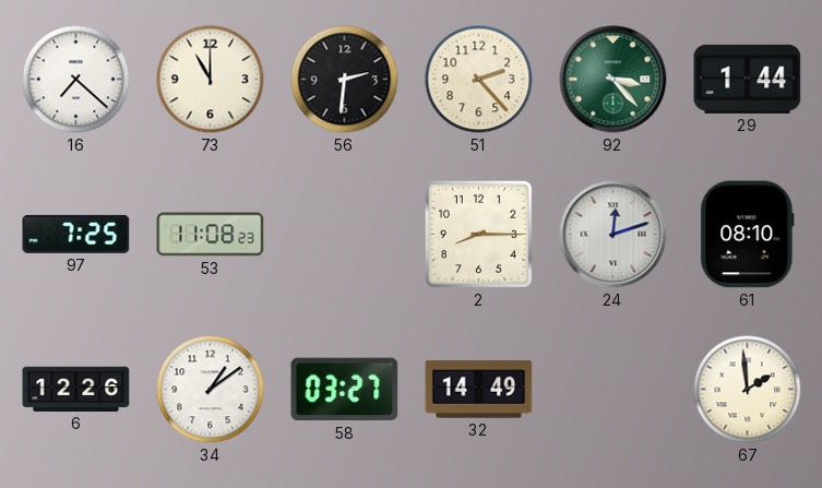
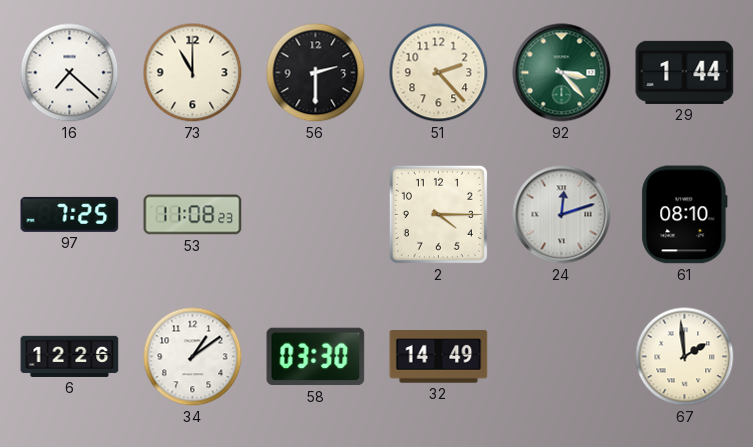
56: 2:31 -> 2:30 (316, 73)
2: 8:15 -> 4:15 (438, 214)
58: 03:27 -> 03:30 (316, 357)
